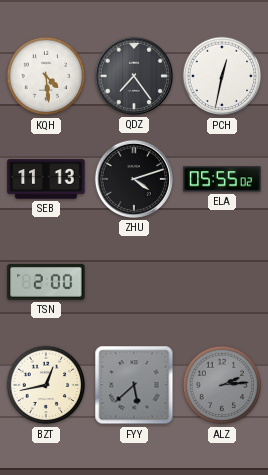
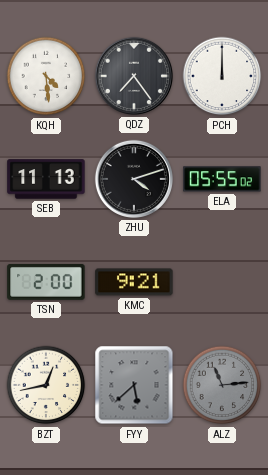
PCH: 12:32 -> 12:00 (222, 76)
KMC: none -> 9:21 (134, 282)
ALZ: 2:14 -> 11:14 (222, 385)
